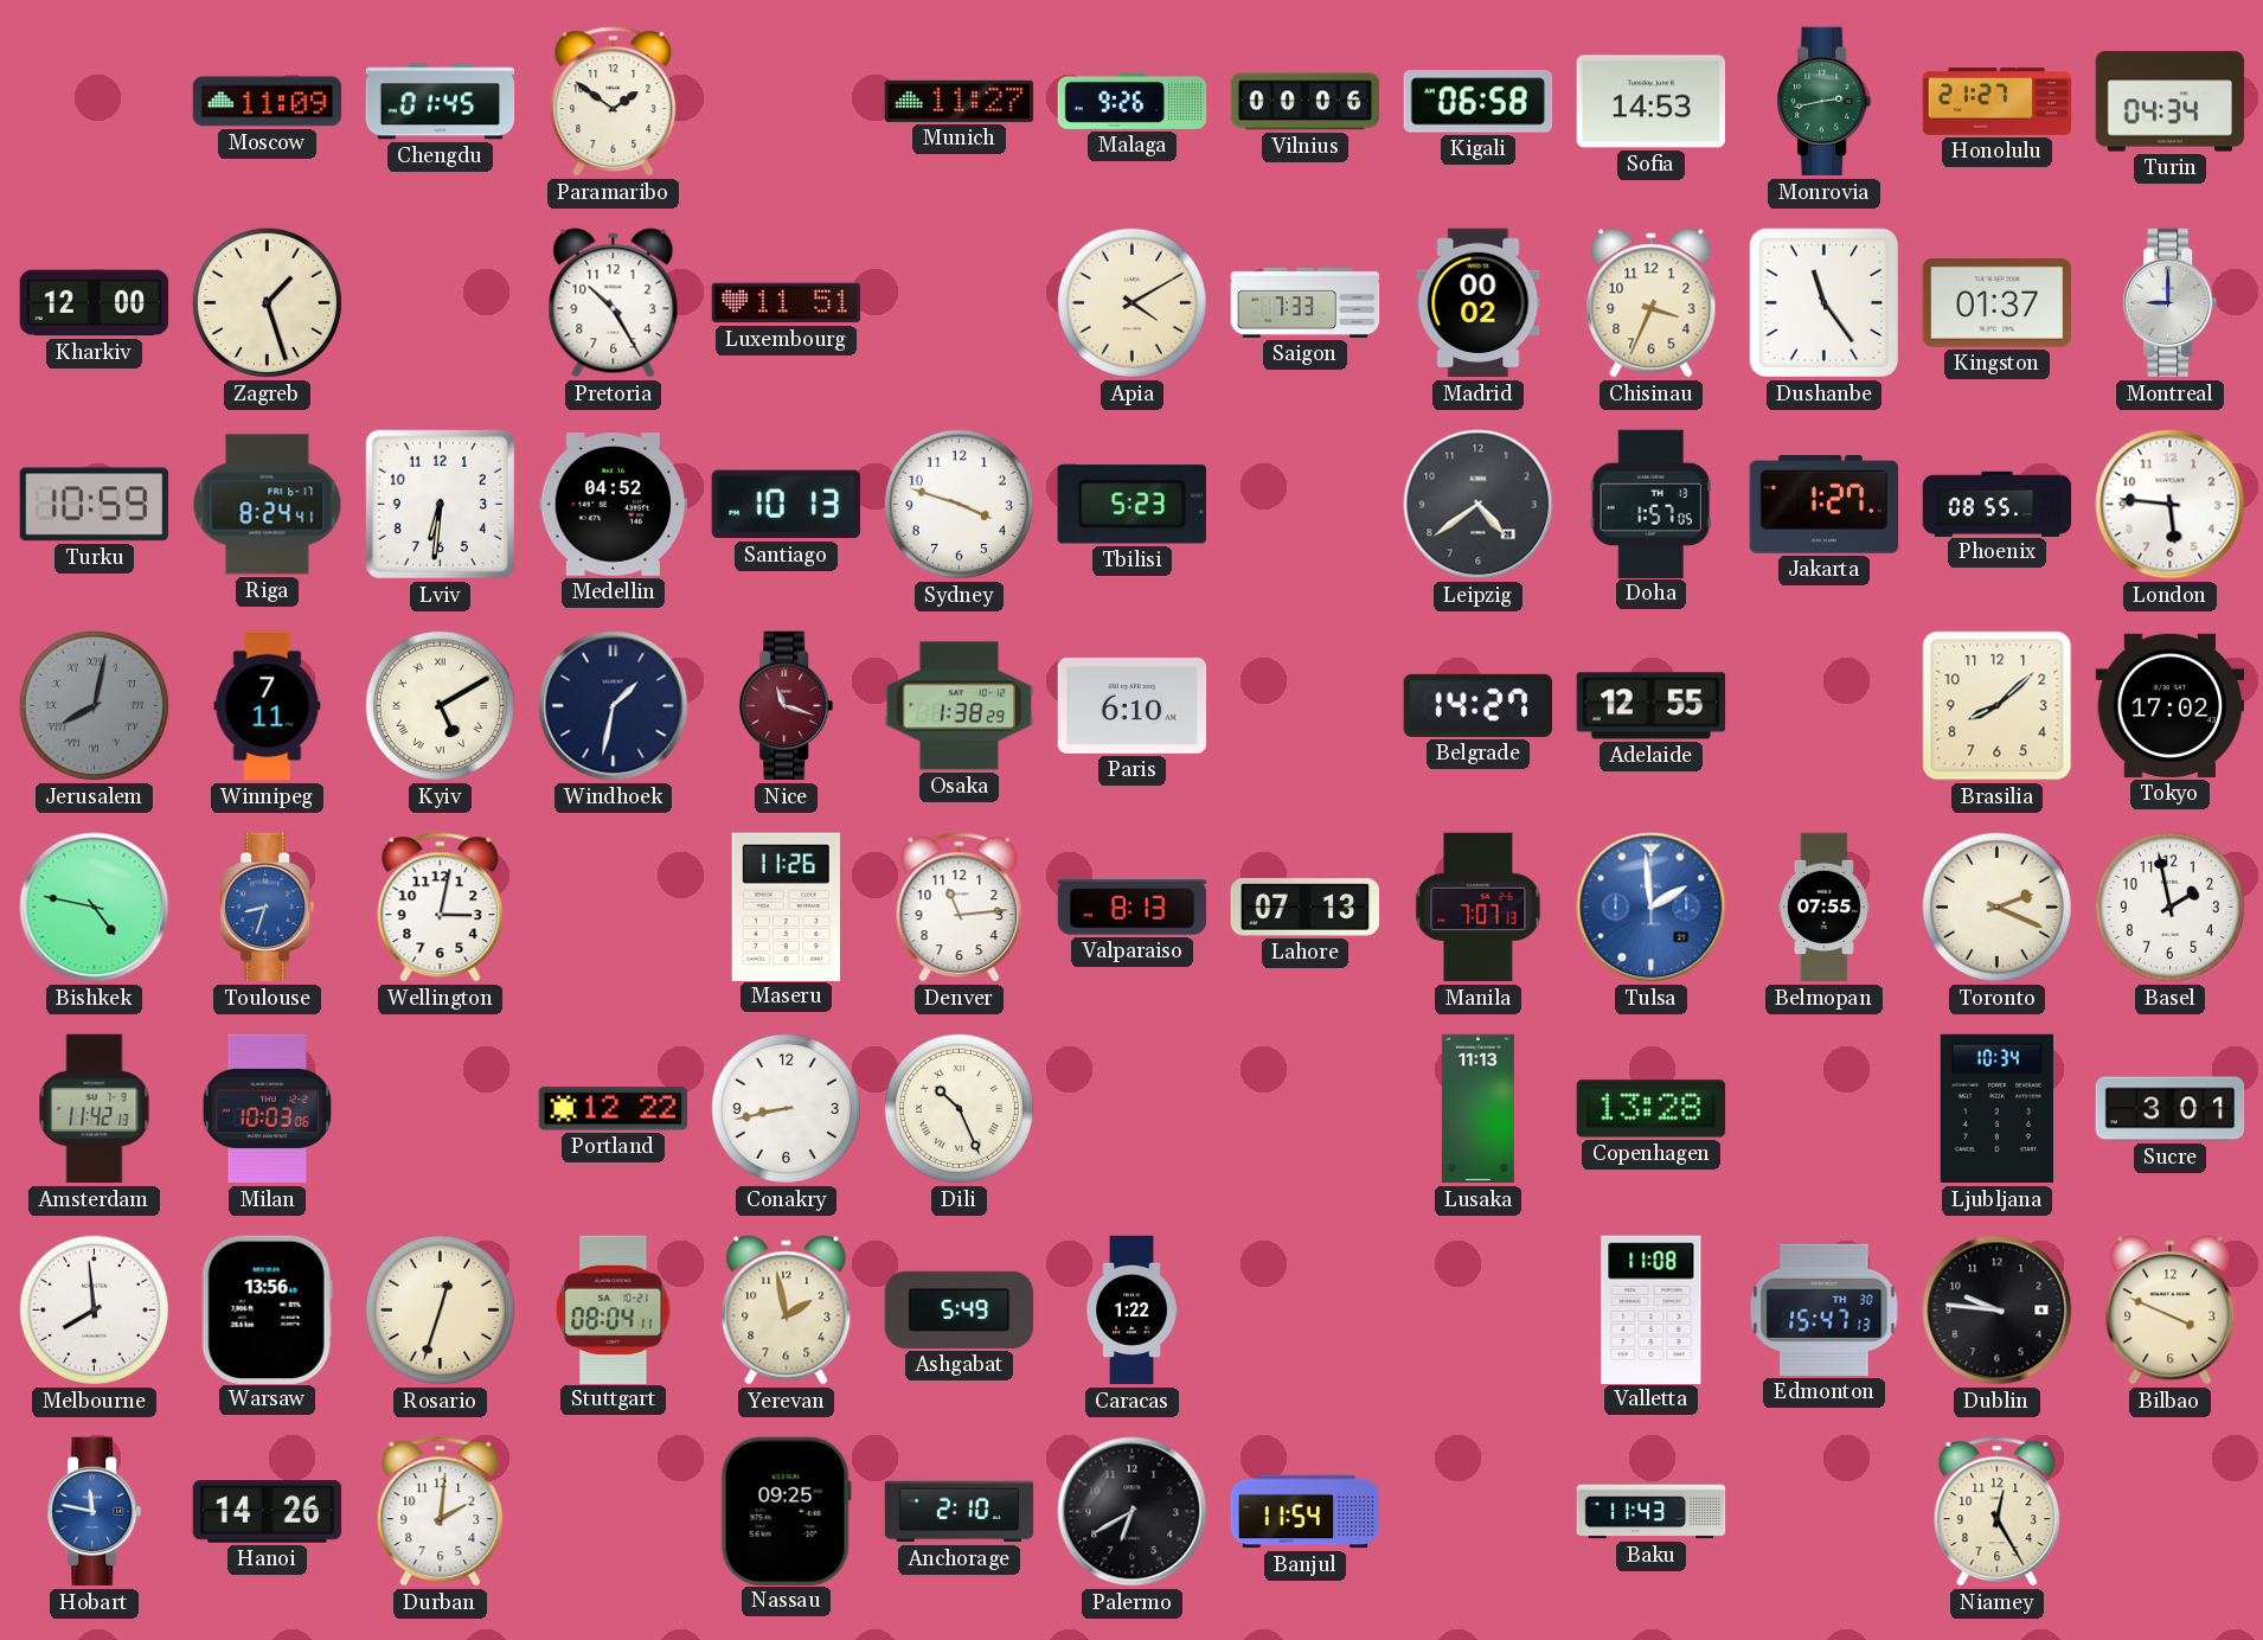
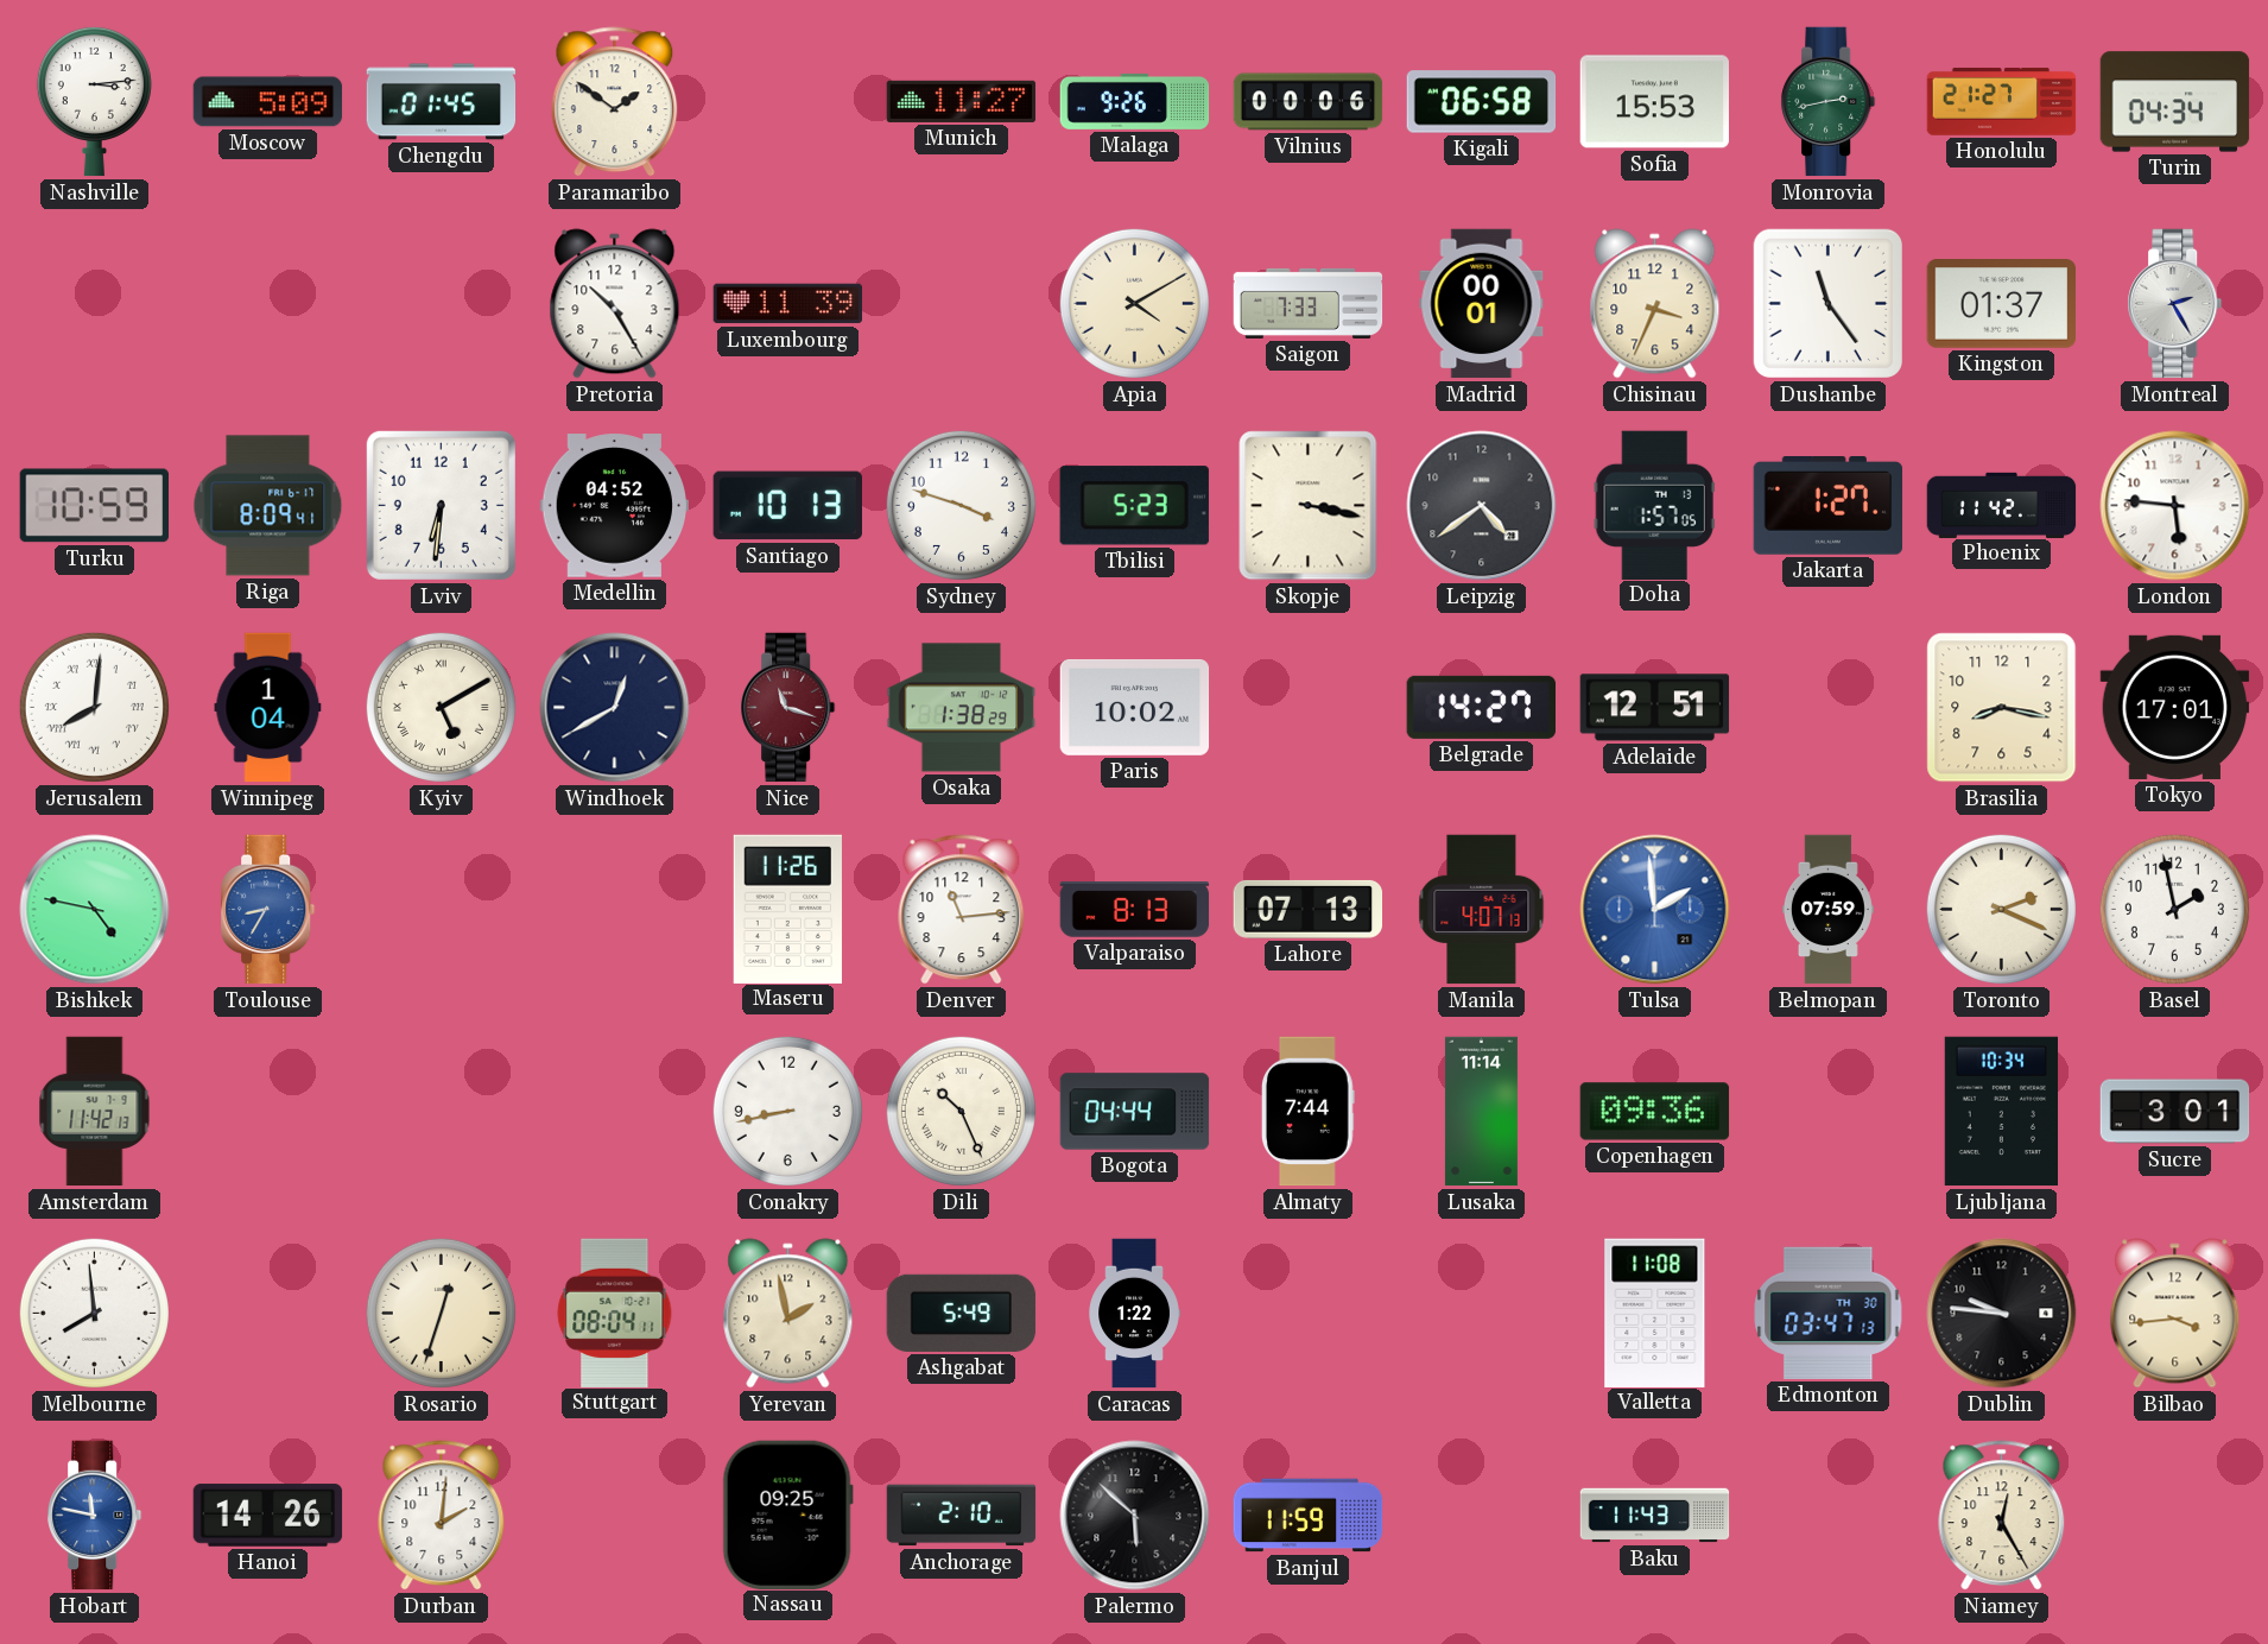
Nashville: none -> 3:14 (94, 101)
Moscow: 11:09 -> 5:09 (268, 102)
Sofia: 14:53 -> 15:53 (1654, 102)
Kharkiv: 12:00 -> none (95, 303)
Zagreb: 1:27 -> none (267, 302)
Luxembourg: 11:51 -> 11:39 (788, 304)
Madrid: 00:02 -> 00:01 (1482, 304)
Montreal: 9:00 -> 2:25 (2175, 304)
Riga: 8:24 -> 8:09 (268, 506)
Skopje: none -> 3:17 (1309, 506)
Phoenix: 08:55 -> 11:42 (2002, 505)
Jerusalem: 8:02 -> 8:01 (94, 707)
Jerusalem dial: grey -> white (94, 707)
Winnipeg: 7:11 -> 1:04 (268, 708)
Windhoek: 1:32 -> 12:40 (615, 708)
Paris: 6:10 -> 10:02 (1135, 707)
Adelaide: 12:55 -> 12:51 (1655, 708)
Brasilia: 8:08 -> 8:17 (2002, 708)
Tokyo: 17:02 -> 17:01 (2175, 707)
Toulouse: 8:33 -> 8:35 (268, 910)
Wellington: 3:02 -> none (441, 908)
Manila: 7:07 -> 4:07 (1482, 910)
Belmopan: 07:55 -> 07:59 (1827, 910)
Milan: 10:03 -> none (268, 1109)
Portland: 12:22 -> none (614, 1109)
Bogota: none -> 04:44 (1135, 1112)
Almaty: none -> 7:44 (1309, 1112)
Lusaka: 11:13 -> 11:14 (1481, 1112)
Copenhagen: 13:28 -> 09:36 (1655, 1112)
Warsaw: 13:56 -> none (267, 1309)
Edmonton: 15:47 -> 03:47 (1829, 1313)
Bilbao: 3:49 -> 3:44 (2175, 1314)
Palermo: 6:40 -> 5:52 (1135, 1516)
Banjul: 11:54 -> 11:59 (1309, 1516)
